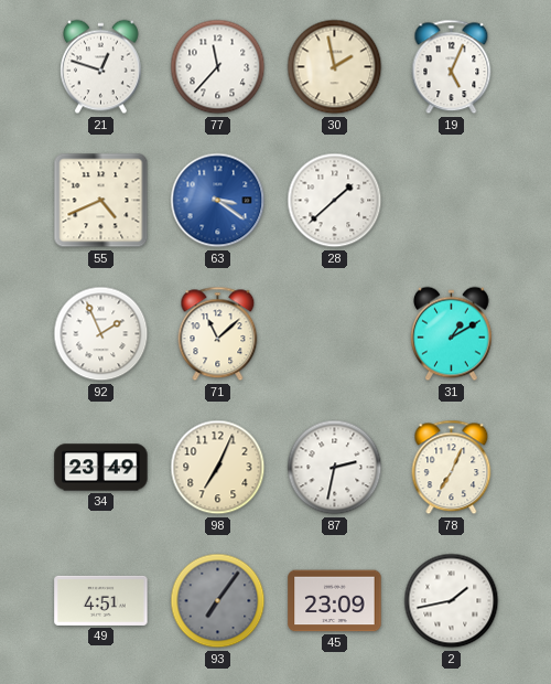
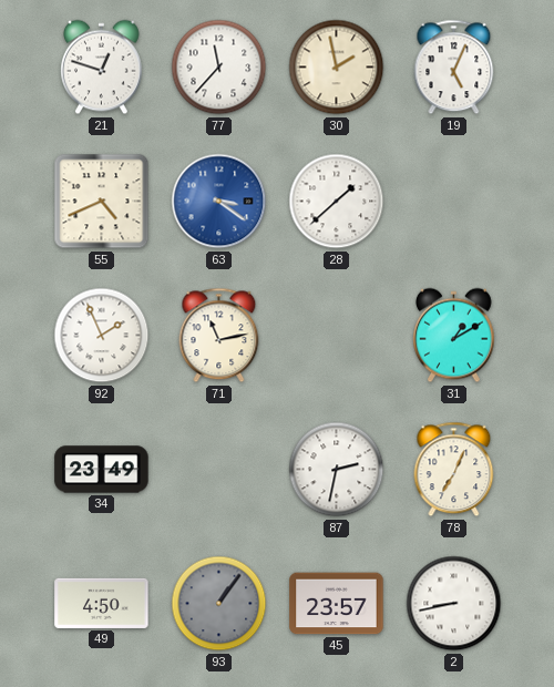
71: 11:08 -> 11:13 (219, 336)
98: 7:04 -> none (218, 468)
49: 4:51 -> 4:50 (102, 603)
93: 7:06 -> 1:06 (219, 604)
45: 23:09 -> 23:57 (337, 604)
2: 1:43 -> 8:43 (454, 604)
